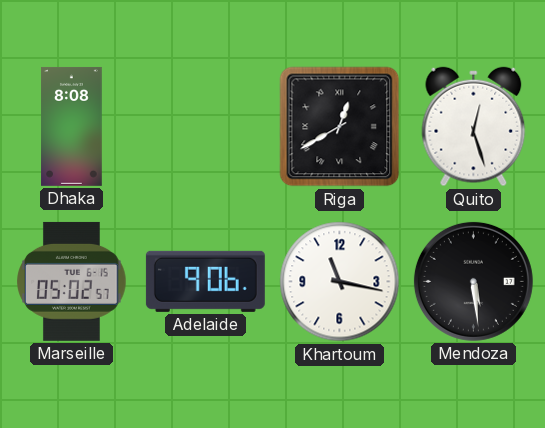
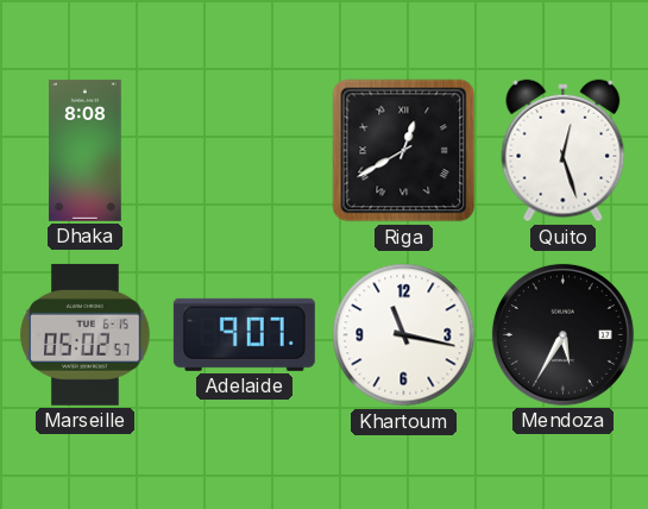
Adelaide: 9:06 -> 9:07 (244, 334)
Mendoza: 5:29 -> 5:35 (562, 334)
